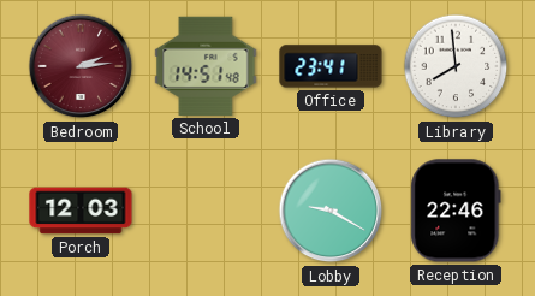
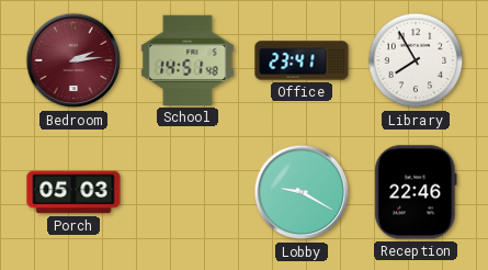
Library: 7:59 -> 7:55 (416, 60)
Porch: 12:03 -> 05:03 (73, 192)
